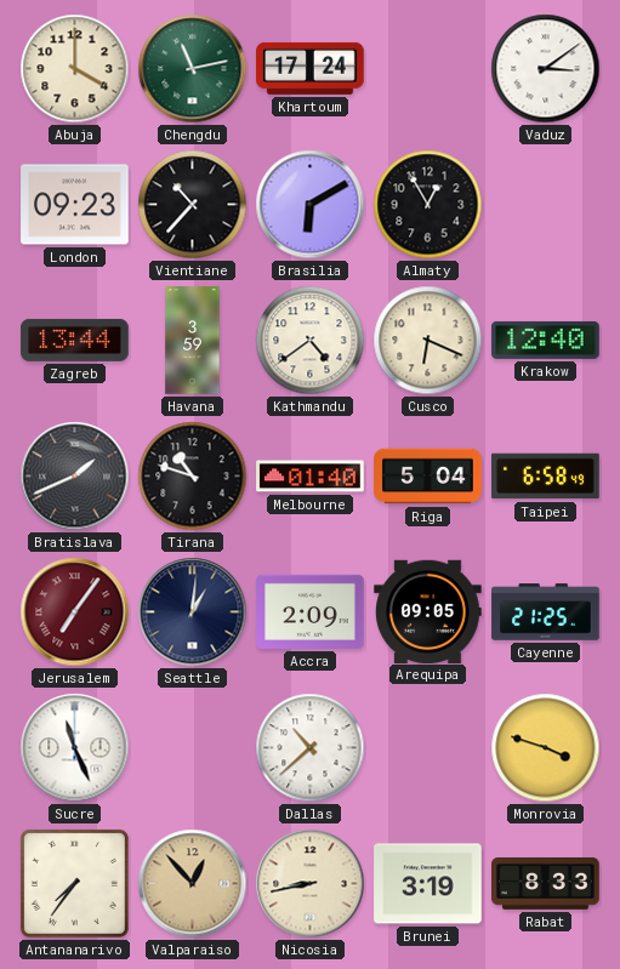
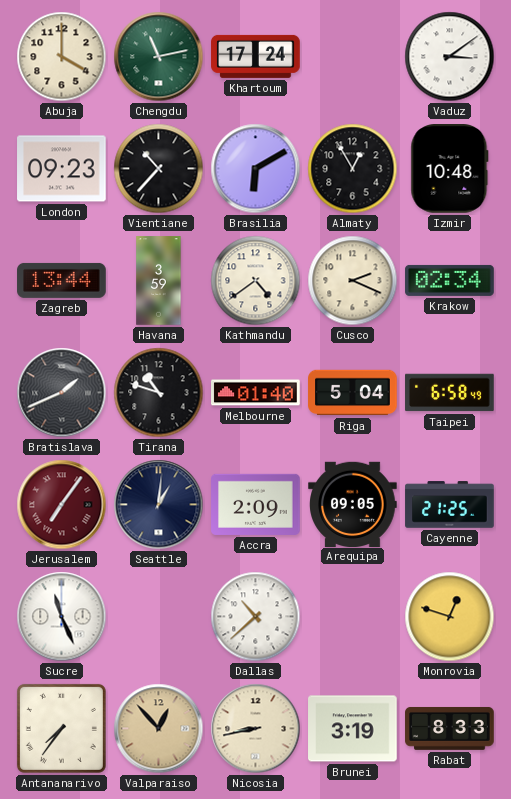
Izmir: none -> 10:48 (450, 169)
Cusco: 6:19 -> 2:19 (353, 281)
Krakow: 12:40 -> 02:34 (450, 280)
Monrovia: 3:48 -> 12:48 (450, 617)
